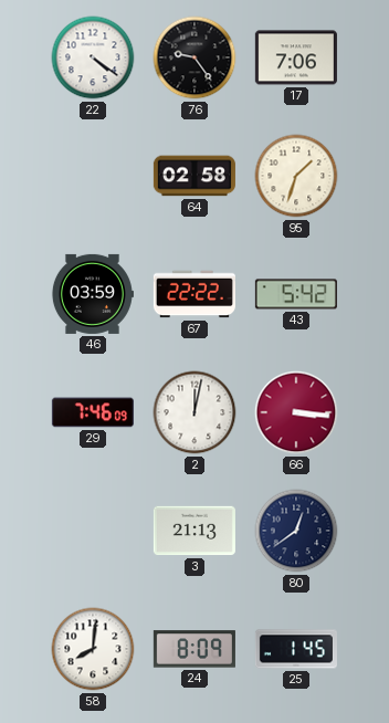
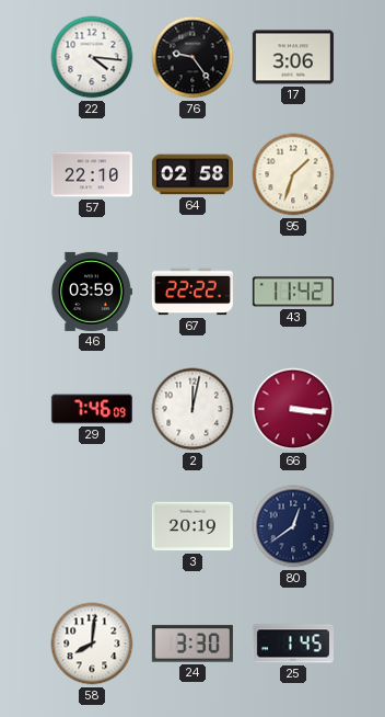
22: 4:21 -> 4:16 (92, 57)
17: 7:06 -> 3:06 (293, 57)
57: none -> 22:10 (92, 174)
43: 5:42 -> 11:42 (293, 292)
3: 21:13 -> 20:19 (192, 526)
24: 8:09 -> 3:30 (192, 644)
